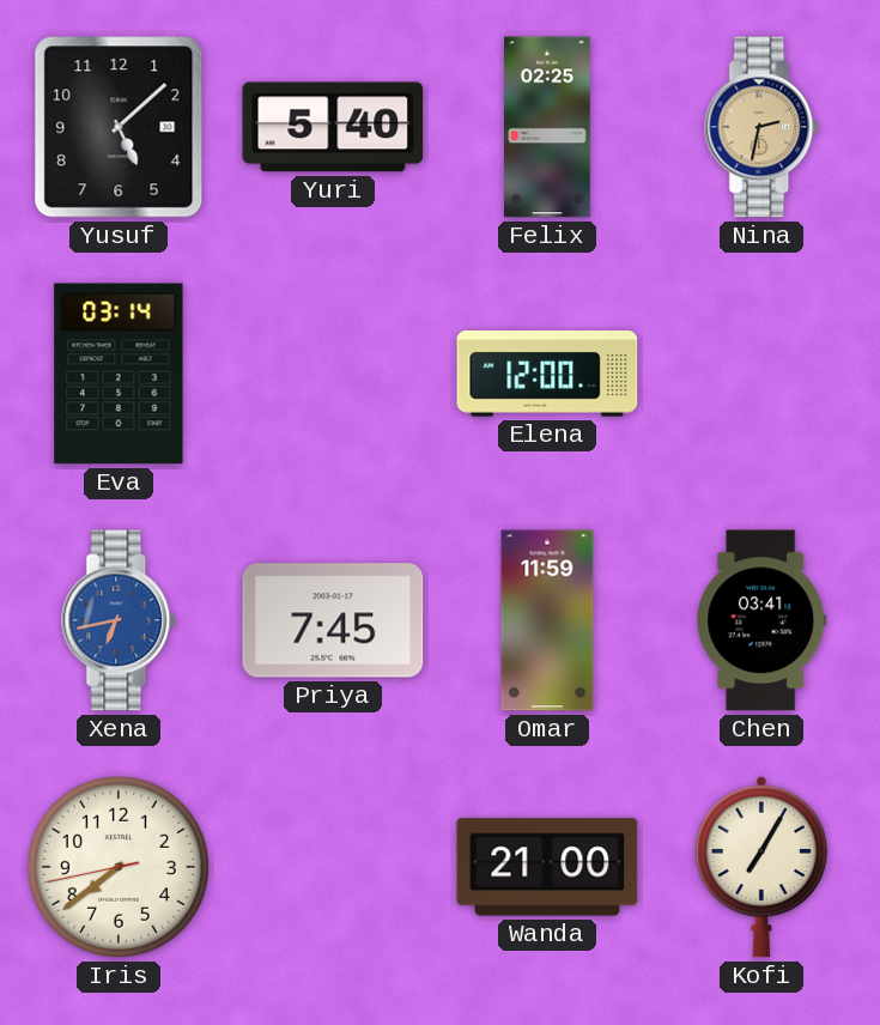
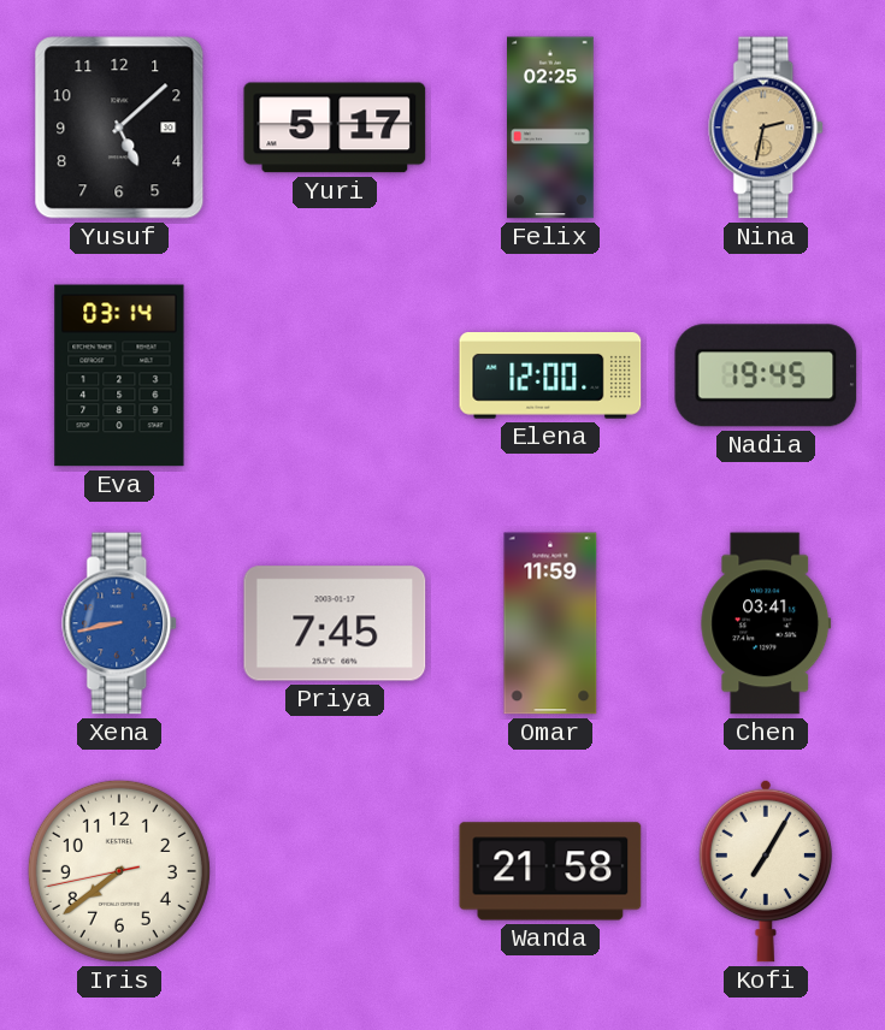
Yuri: 5:40 -> 5:17 (335, 128)
Nadia: none -> 19:45 (766, 375)
Xena: 6:43 -> 8:43 (120, 623)
Wanda: 21:00 -> 21:58 (550, 871)
